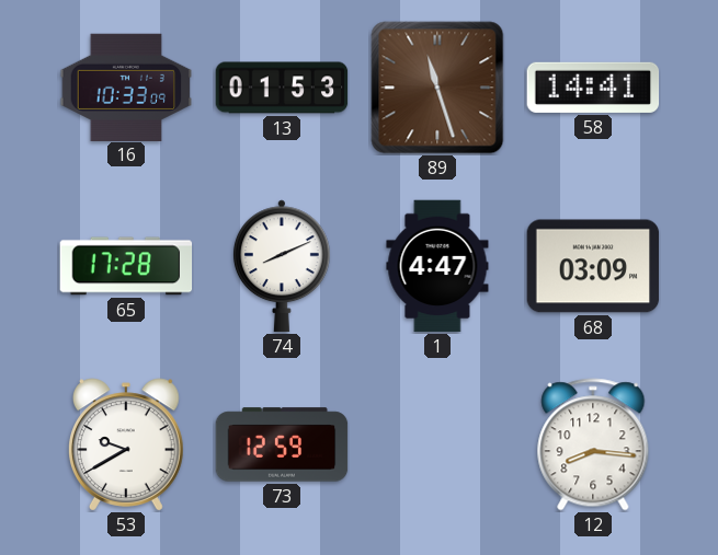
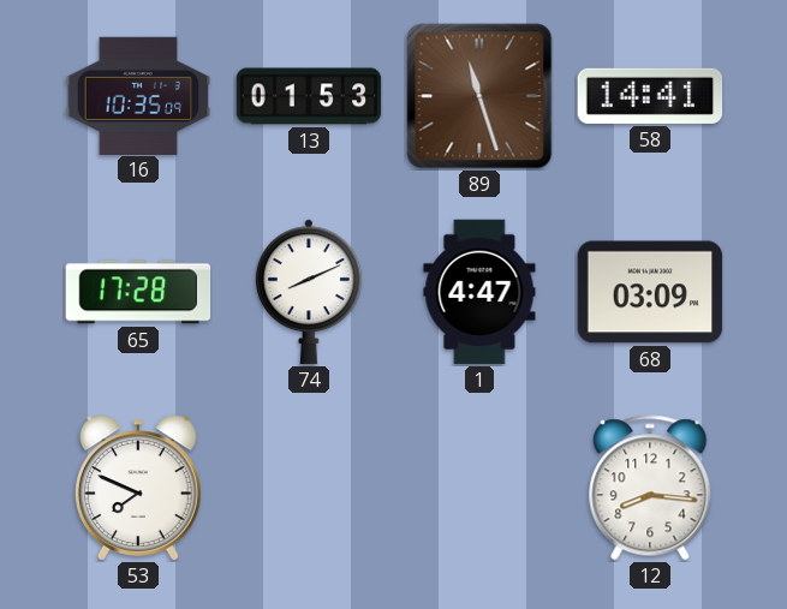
16: 10:33 -> 10:35 (138, 95)
53: 9:40 -> 7:49 (138, 488)
73: 12:59 -> none (282, 444)
